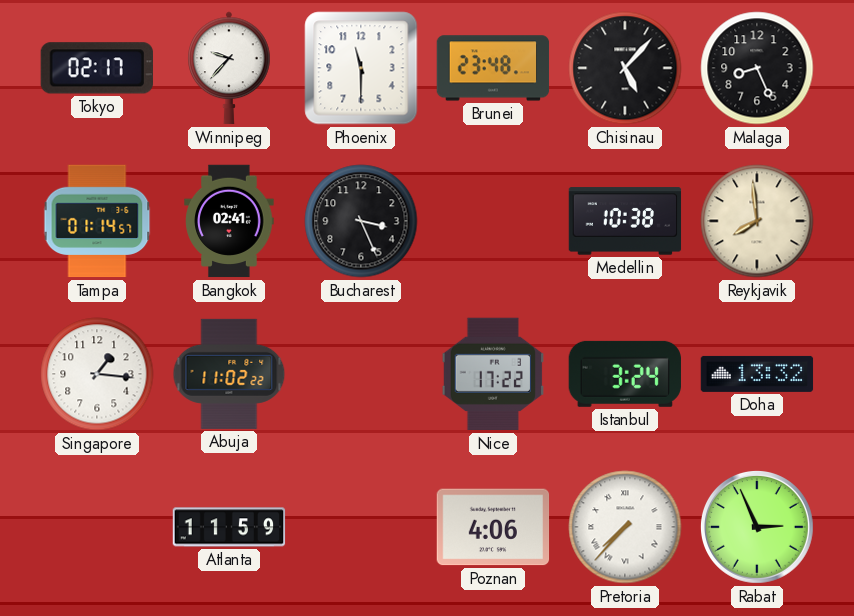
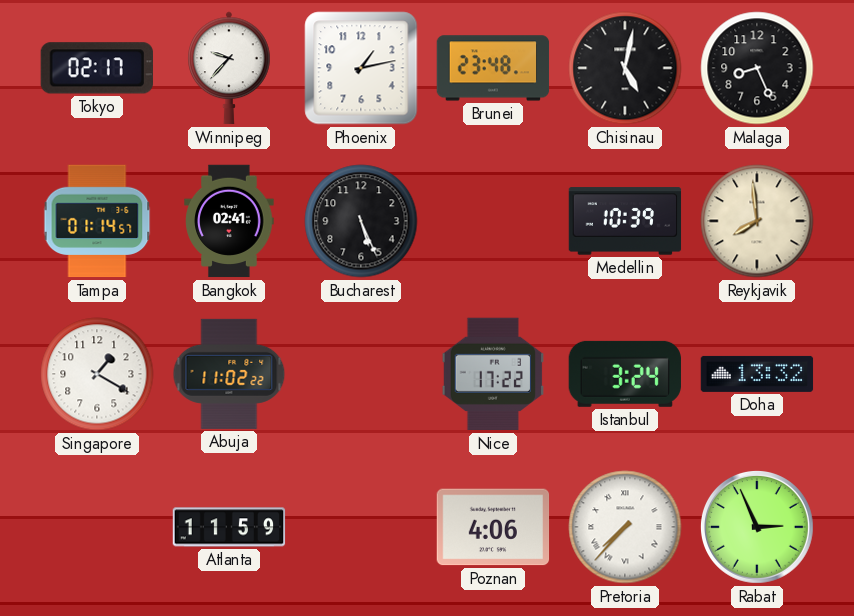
Phoenix: 11:30 -> 1:13 (361, 68)
Chisinau: 5:07 -> 5:02 (625, 68)
Bucharest: 3:26 -> 5:26 (361, 221)
Medellin: 10:38 -> 10:39 (625, 221)
Singapore: 1:16 -> 1:20 (97, 374)
